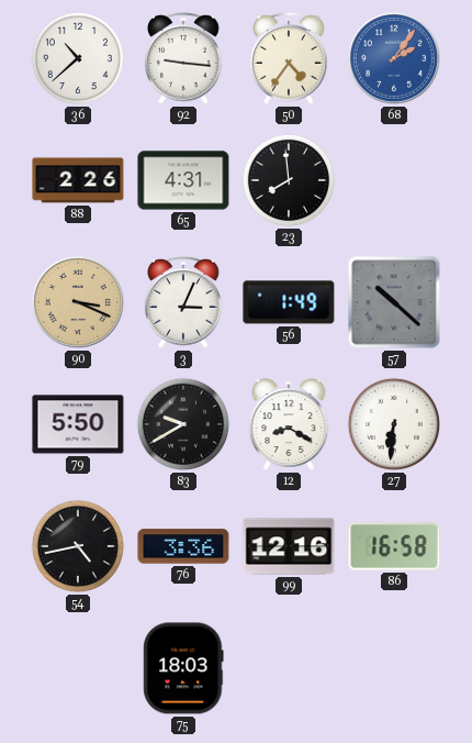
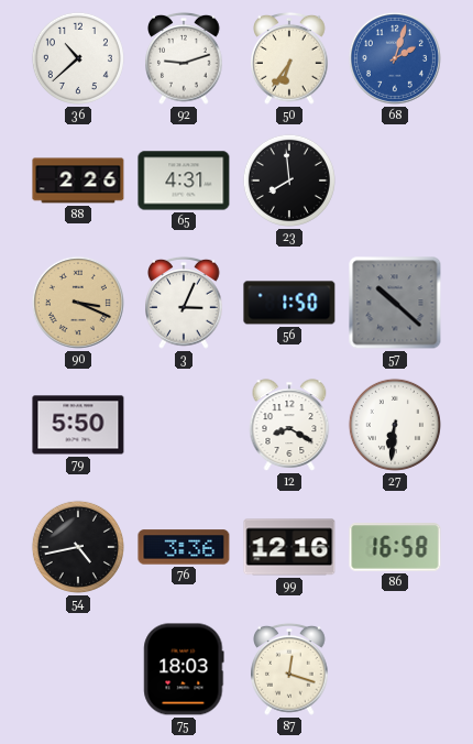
92: 9:16 -> 9:12 (184, 58)
50: 4:36 -> 6:36 (289, 58)
68: 2:06 -> 2:03 (395, 58)
56: 1:49 -> 1:50 (289, 303)
83: 9:40 -> none (183, 424)
87: none -> 12:18 (289, 669)
